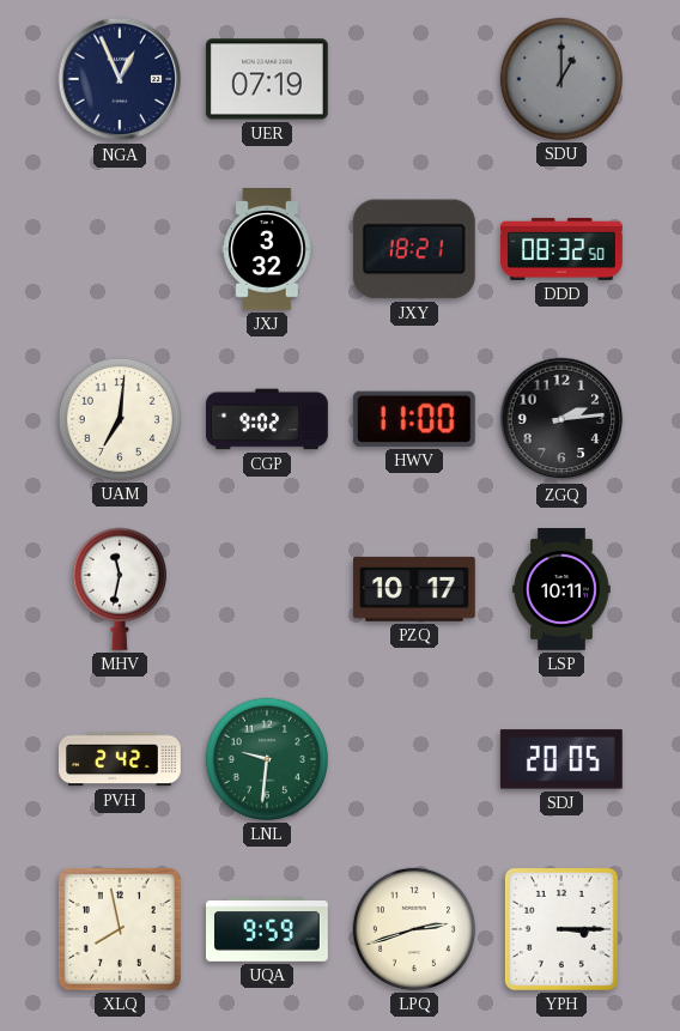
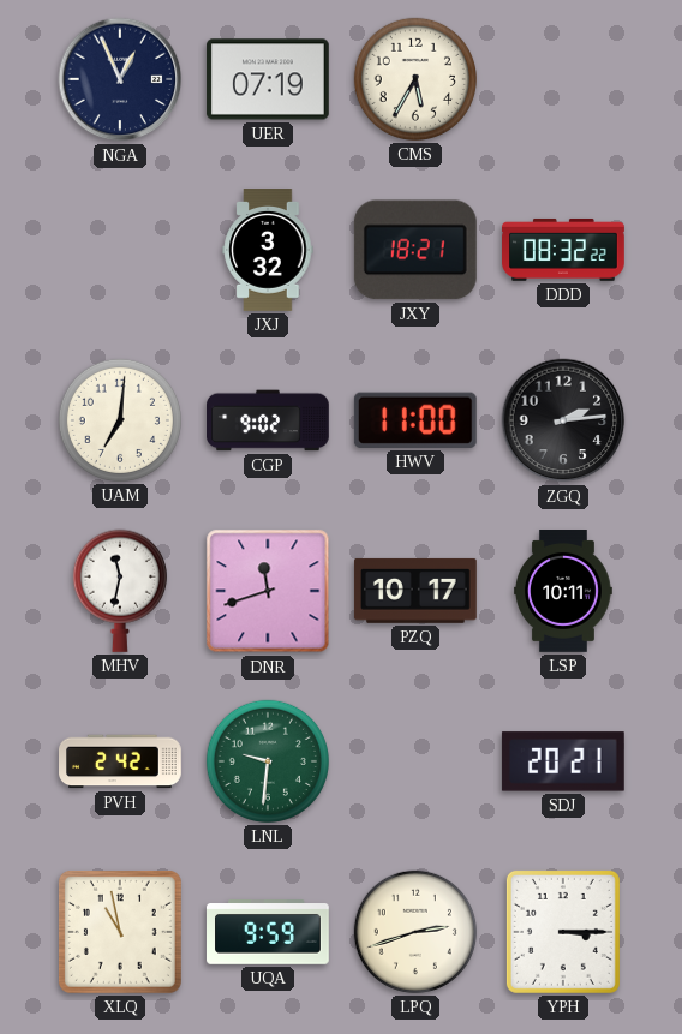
CMS: none -> 5:35 (415, 79)
SDU: 1:00 -> none (561, 79)
DDD: 08:32:50 -> 08:32:22 (564, 250)
DNR: none -> 11:42 (268, 591)
SDJ: 20:05 -> 20:21 (563, 761)
XLQ: 7:58 -> 10:58 (120, 932)
